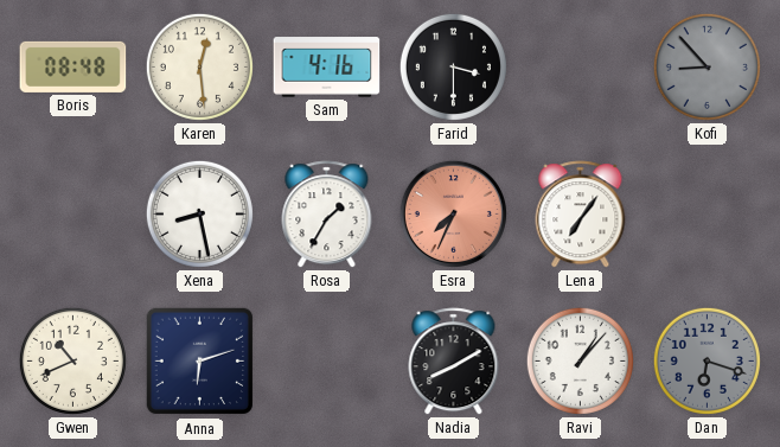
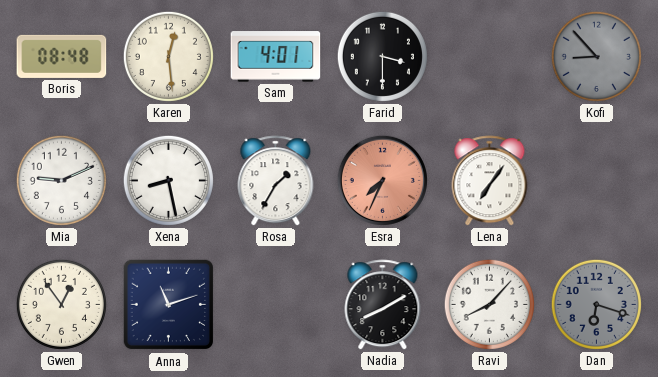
Sam: 4:16 -> 4:01 (276, 57)
Mia: none -> 9:11 (61, 180)
Gwen: 10:41 -> 12:54 (61, 304)
Anna: 6:12 -> 11:12 (169, 305)
Ravi: 1:07 -> 8:07 (489, 304)
